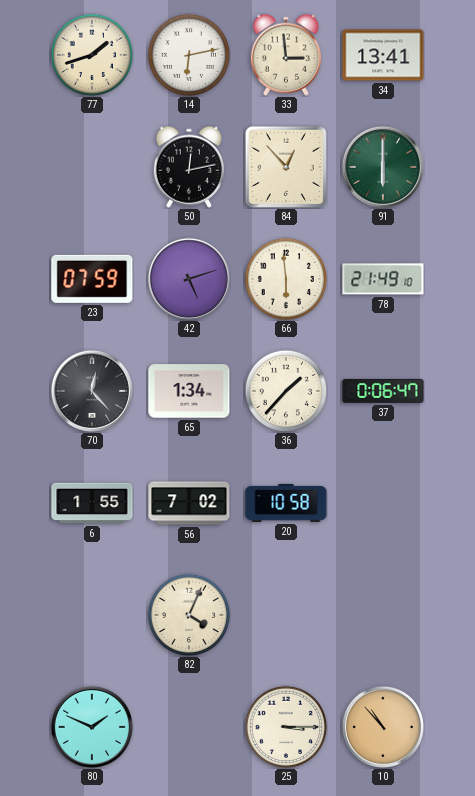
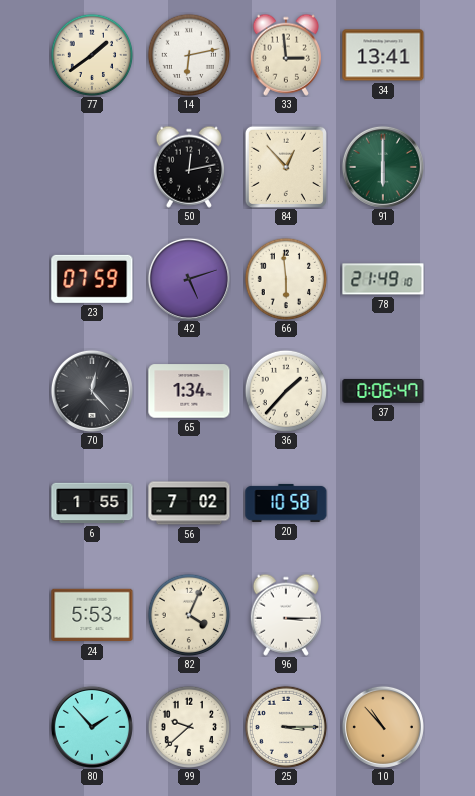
77: 1:42 -> 1:39 (92, 55)
24: none -> 5:53 (92, 615)
96: none -> 3:15 (285, 615)
80: 1:49 -> 1:53 (92, 727)
99: none -> 9:38 (189, 727)
